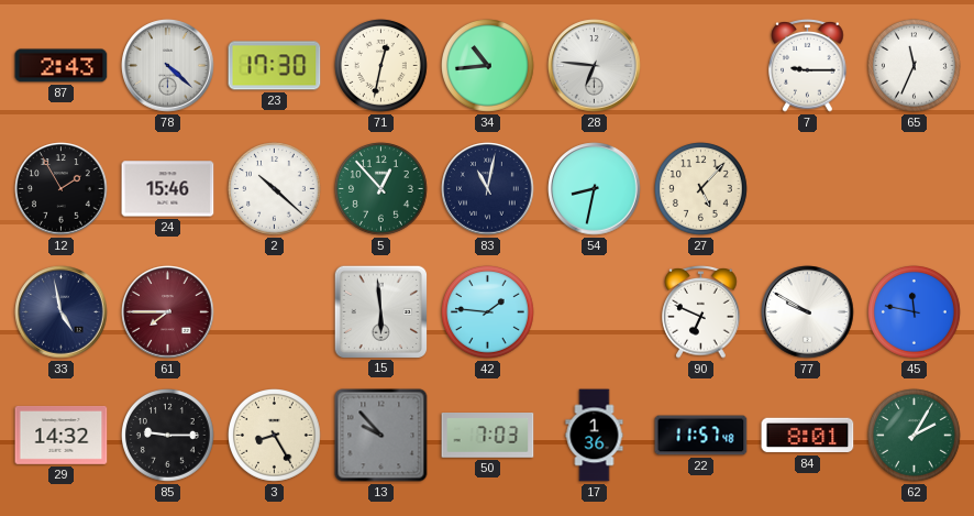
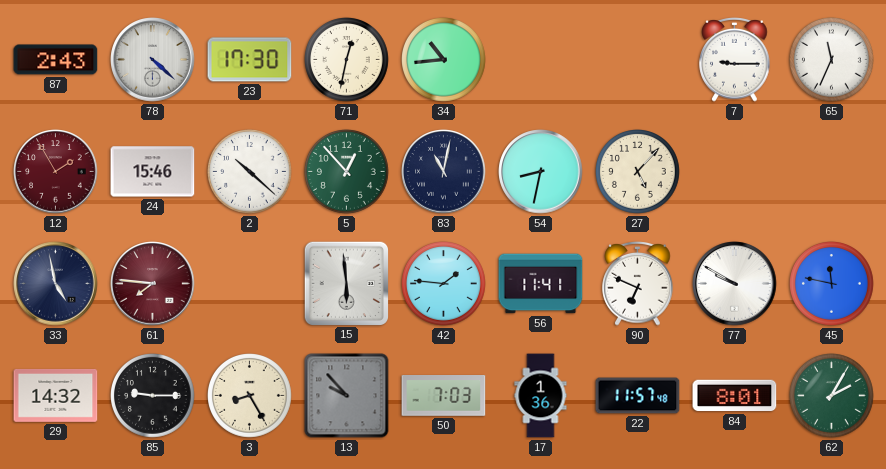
28: 6:46 -> none (595, 66)
12 dial: black -> burgundy (56, 172)
61: 7:45 -> 7:46 (153, 284)
56: none -> 11:41 (541, 284)
